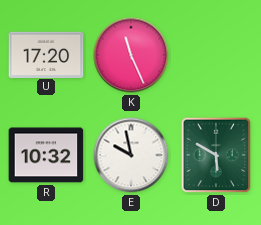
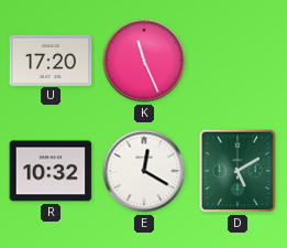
E: 9:58 -> 12:20 (144, 171)
D: 5:50 -> 5:10 (238, 171)
